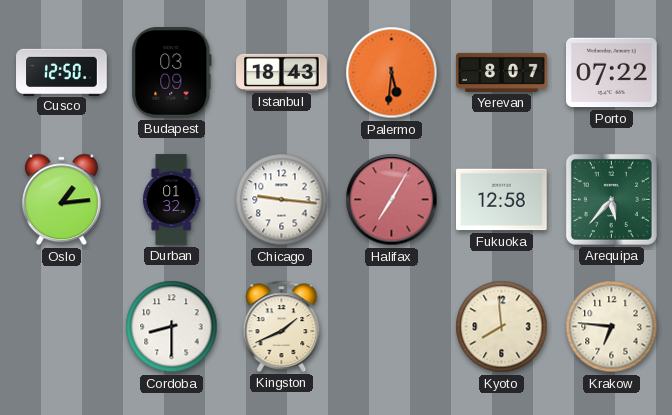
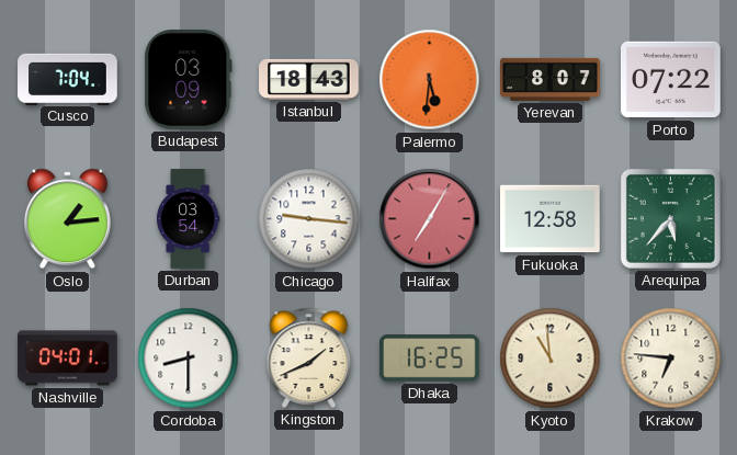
Cusco: 12:50 -> 7:04 (68, 79)
Durban: 01:32 -> 03:54 (188, 219)
Nashville: none -> 04:01 (68, 359)
Dhaka: none -> 16:25 (430, 359)
Kyoto: 7:59 -> 10:59 (551, 359)
